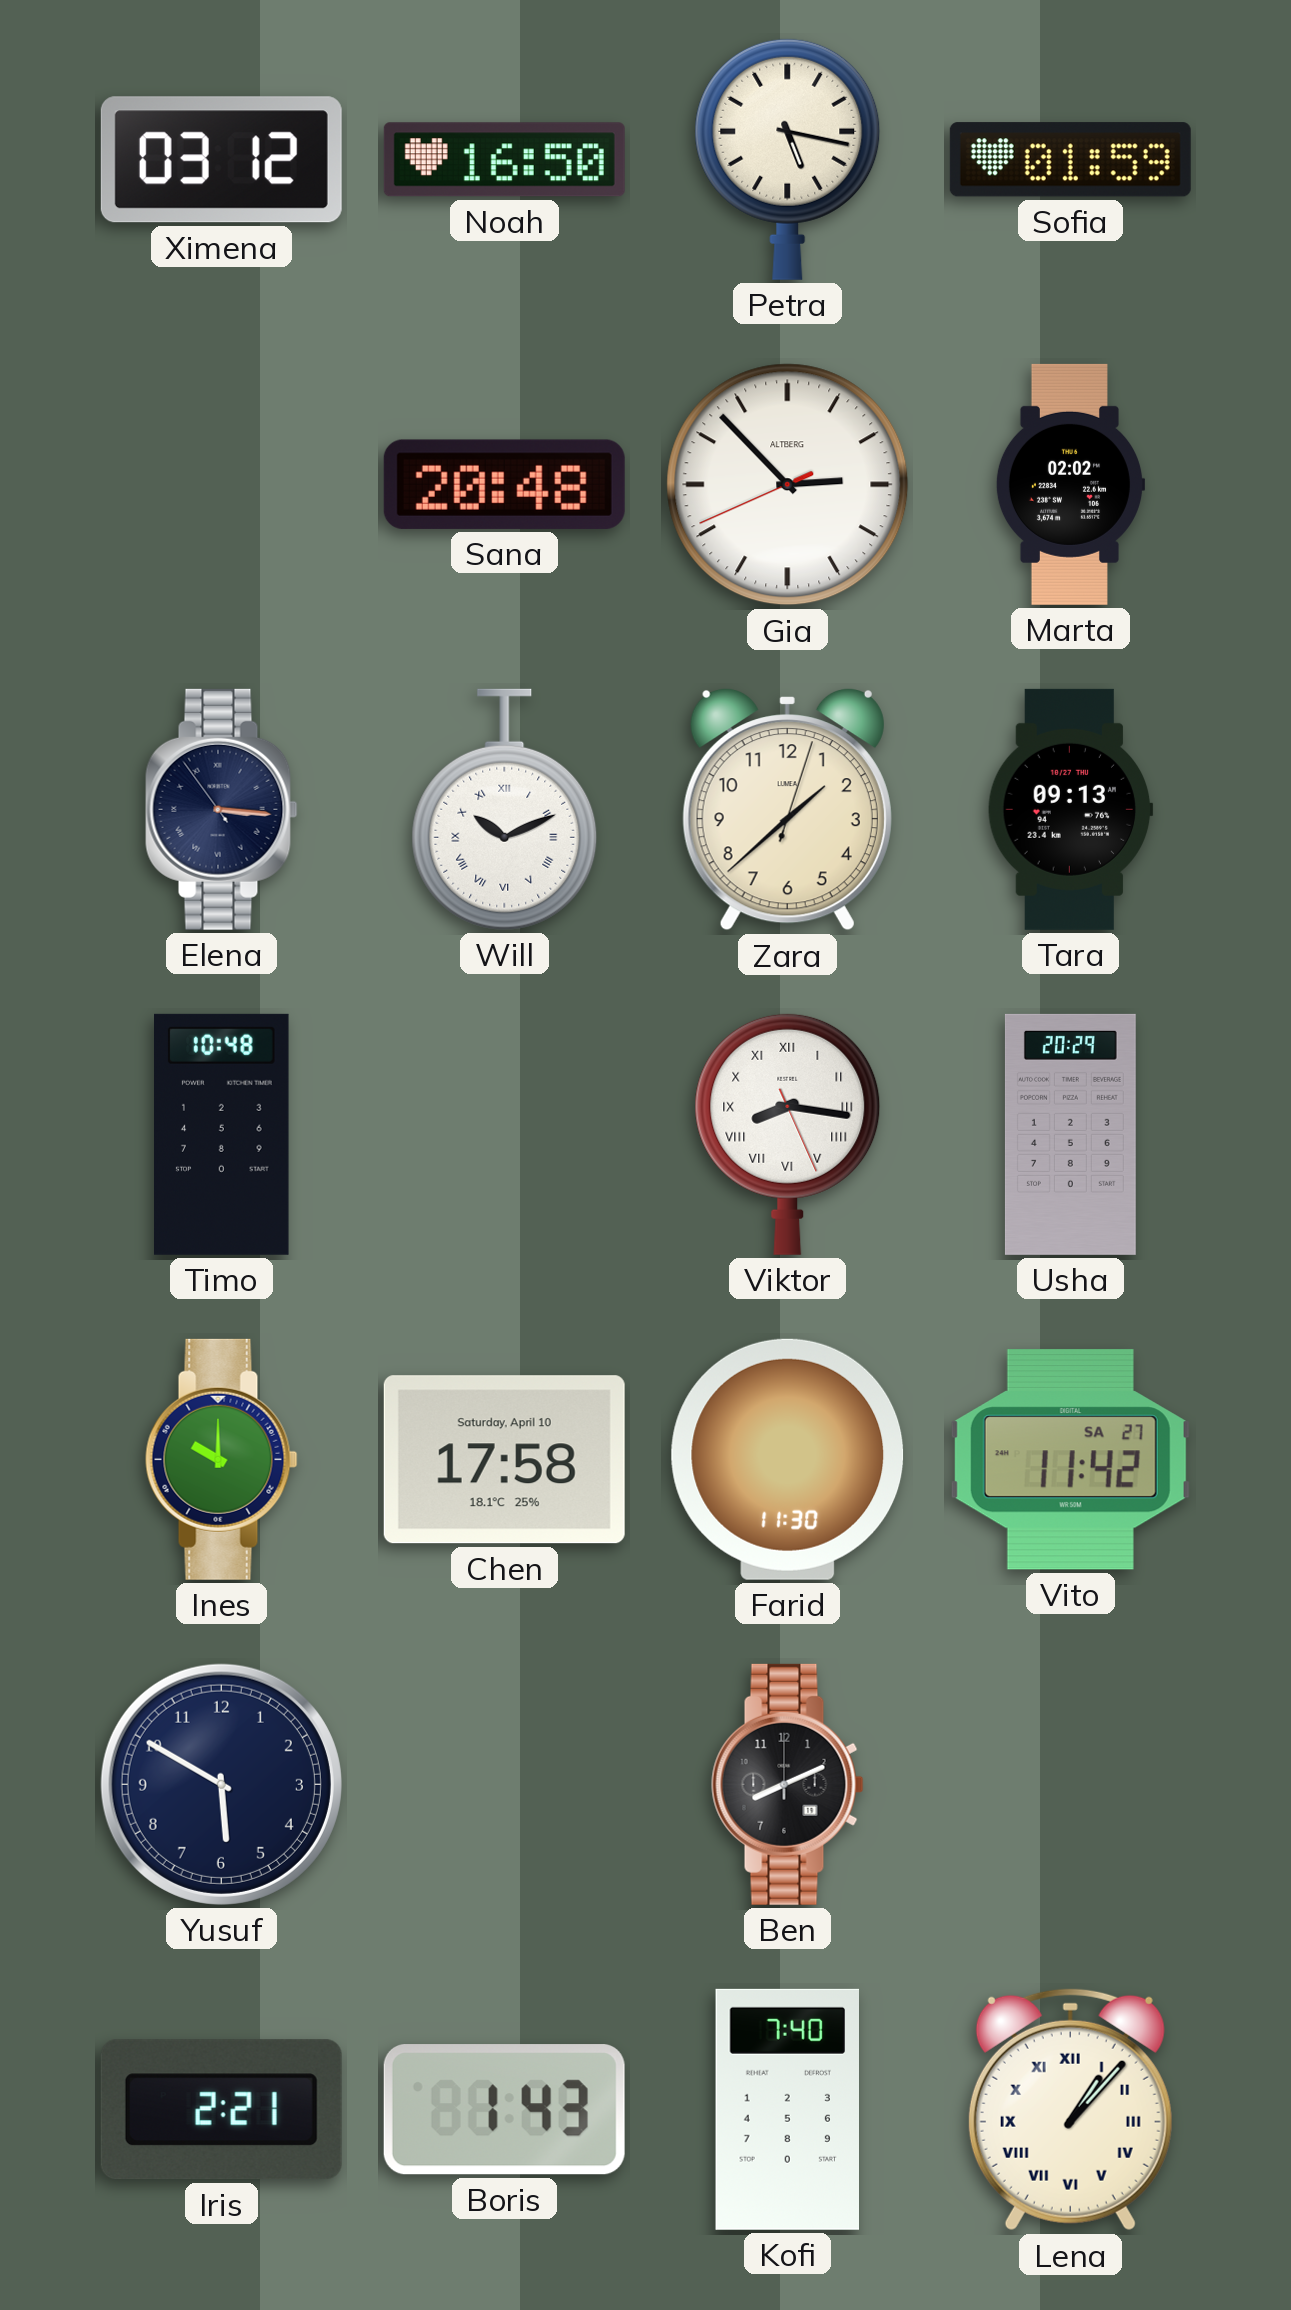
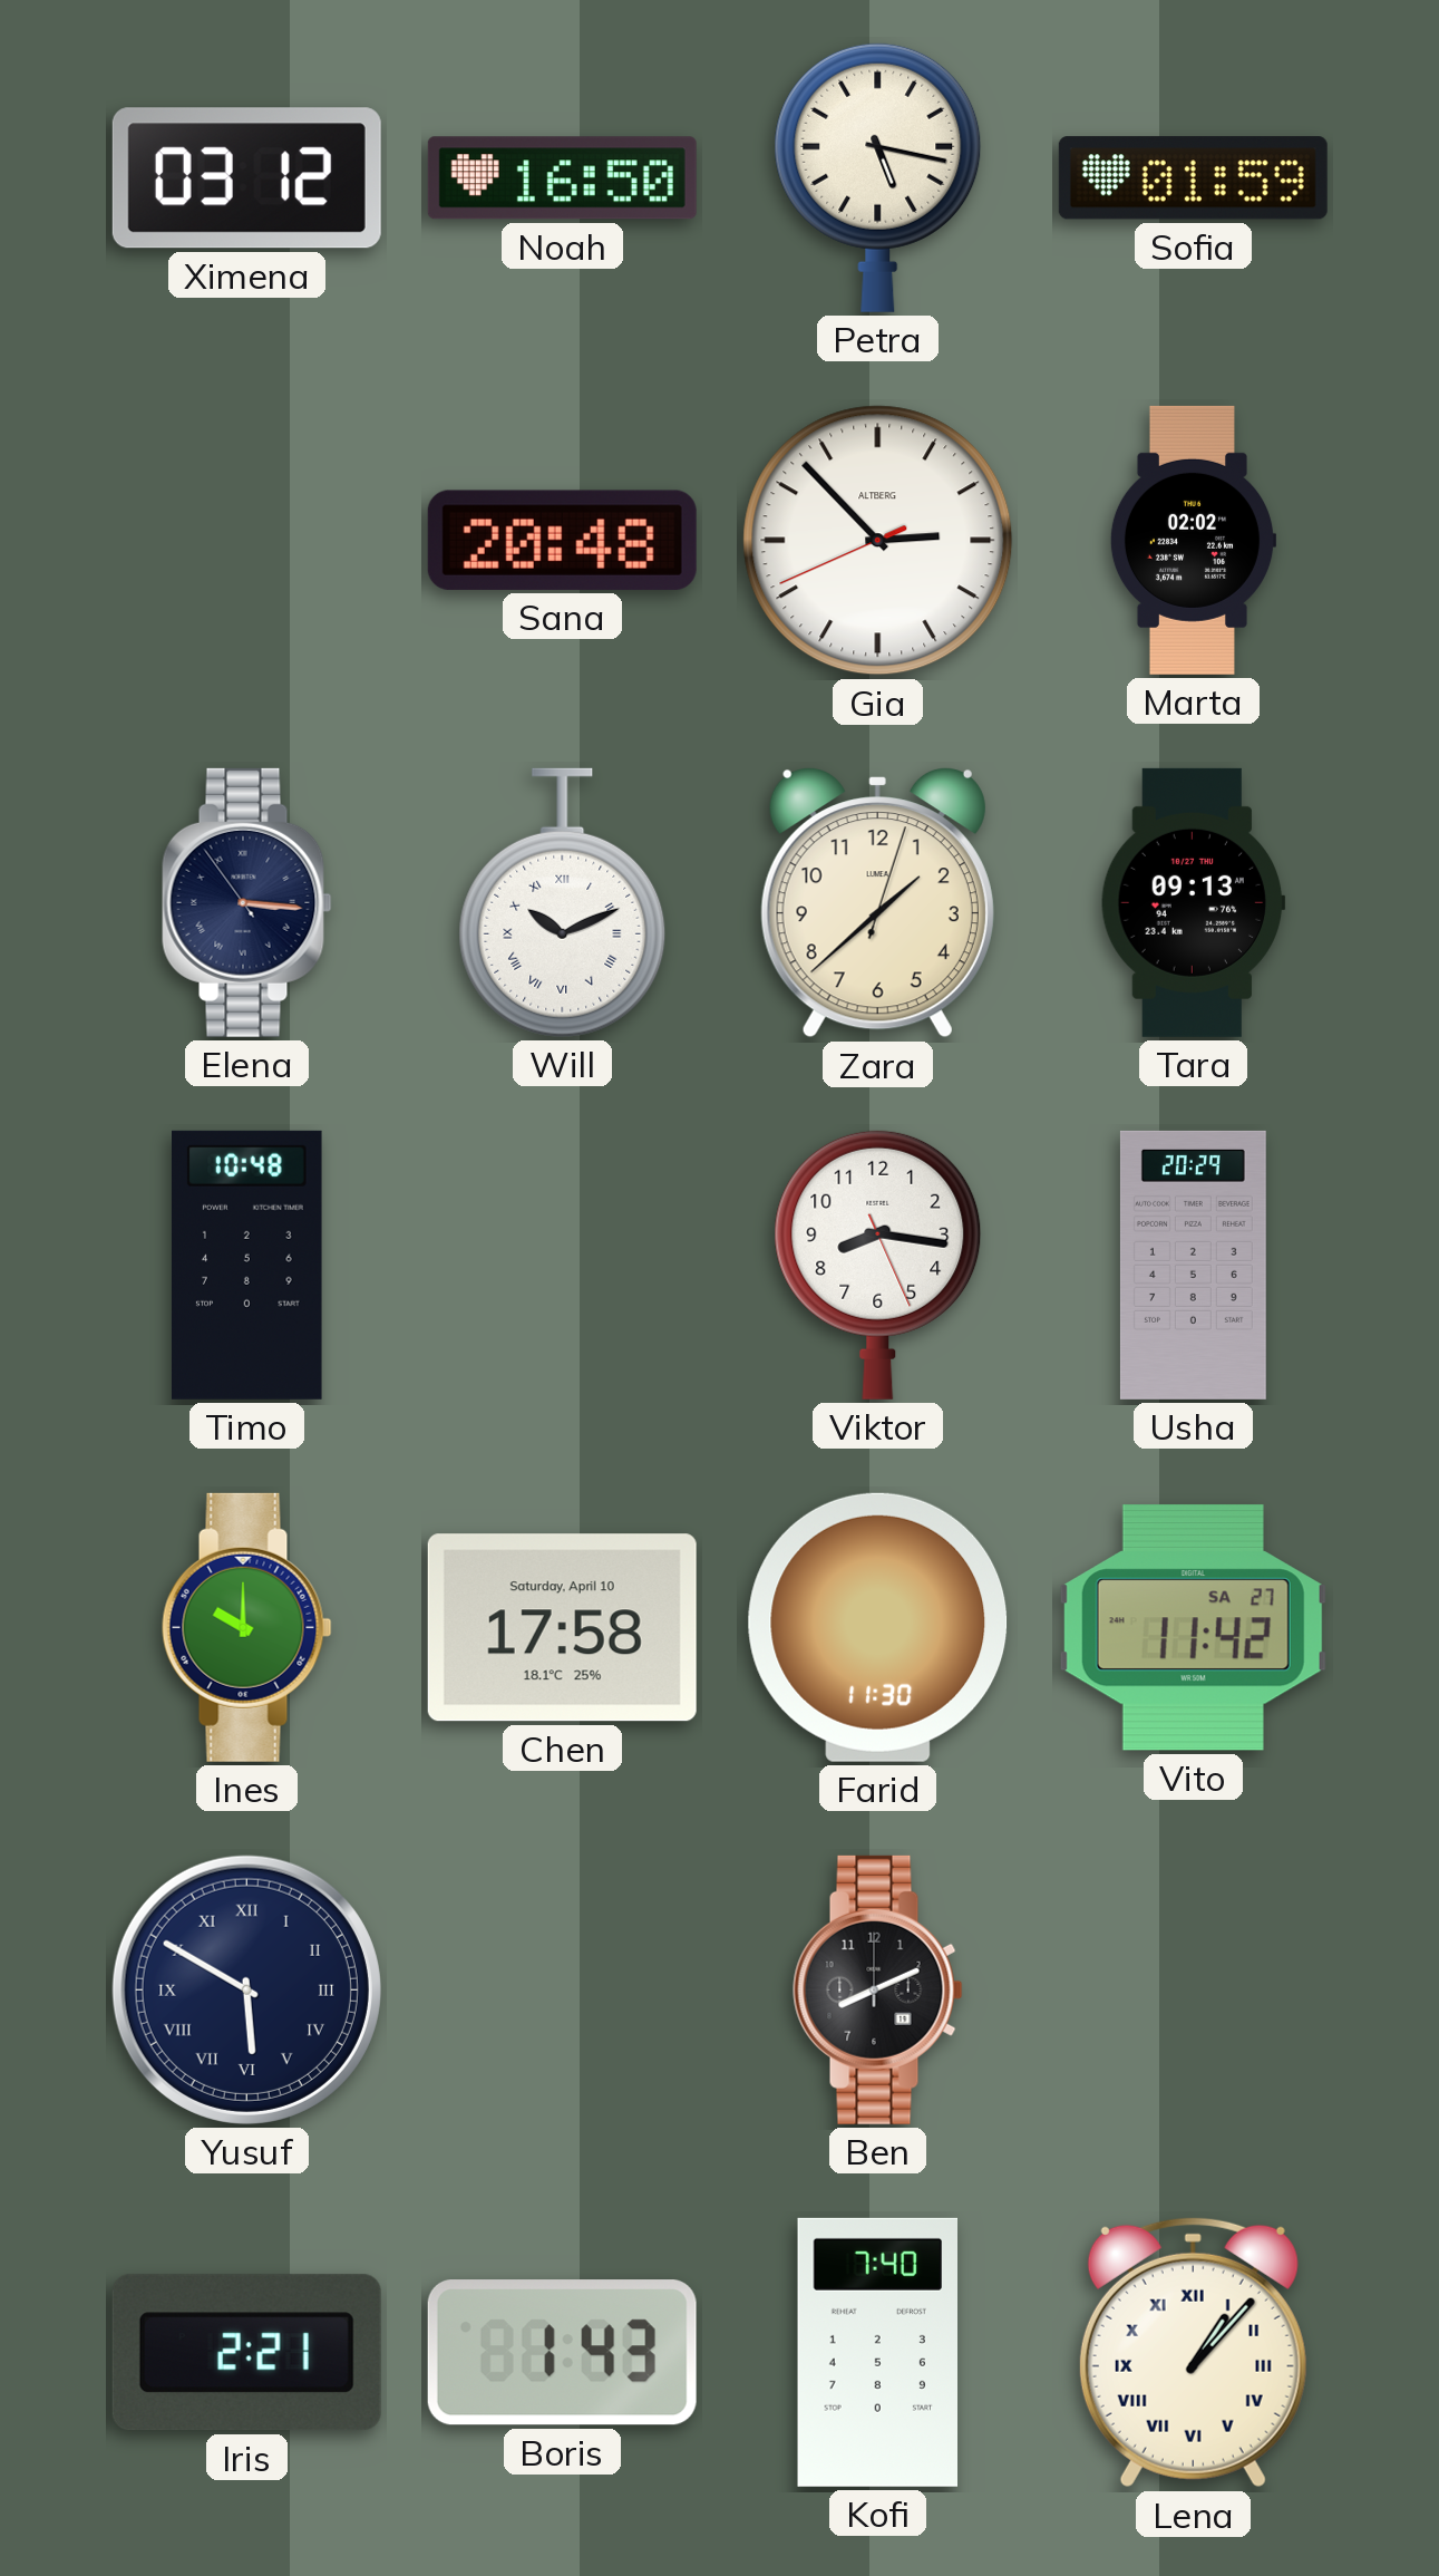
Viktor numerals: Roman -> Arabic (878, 1265)
Yusuf numerals: Arabic -> Roman (246, 1989)
